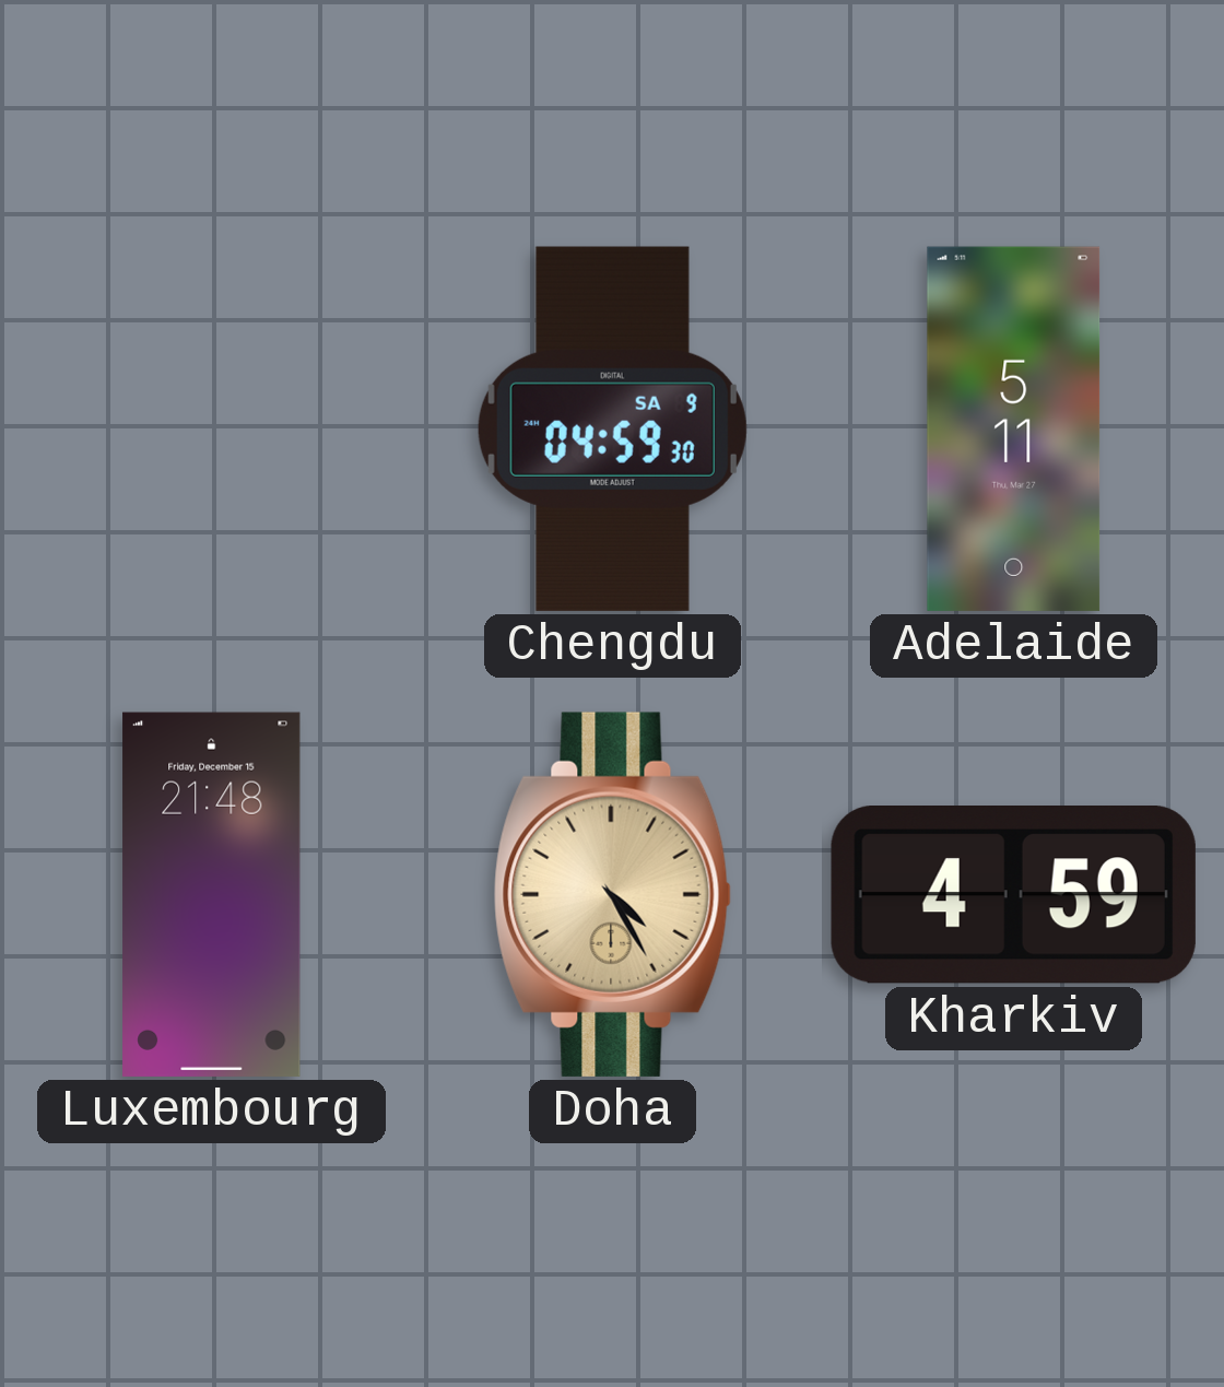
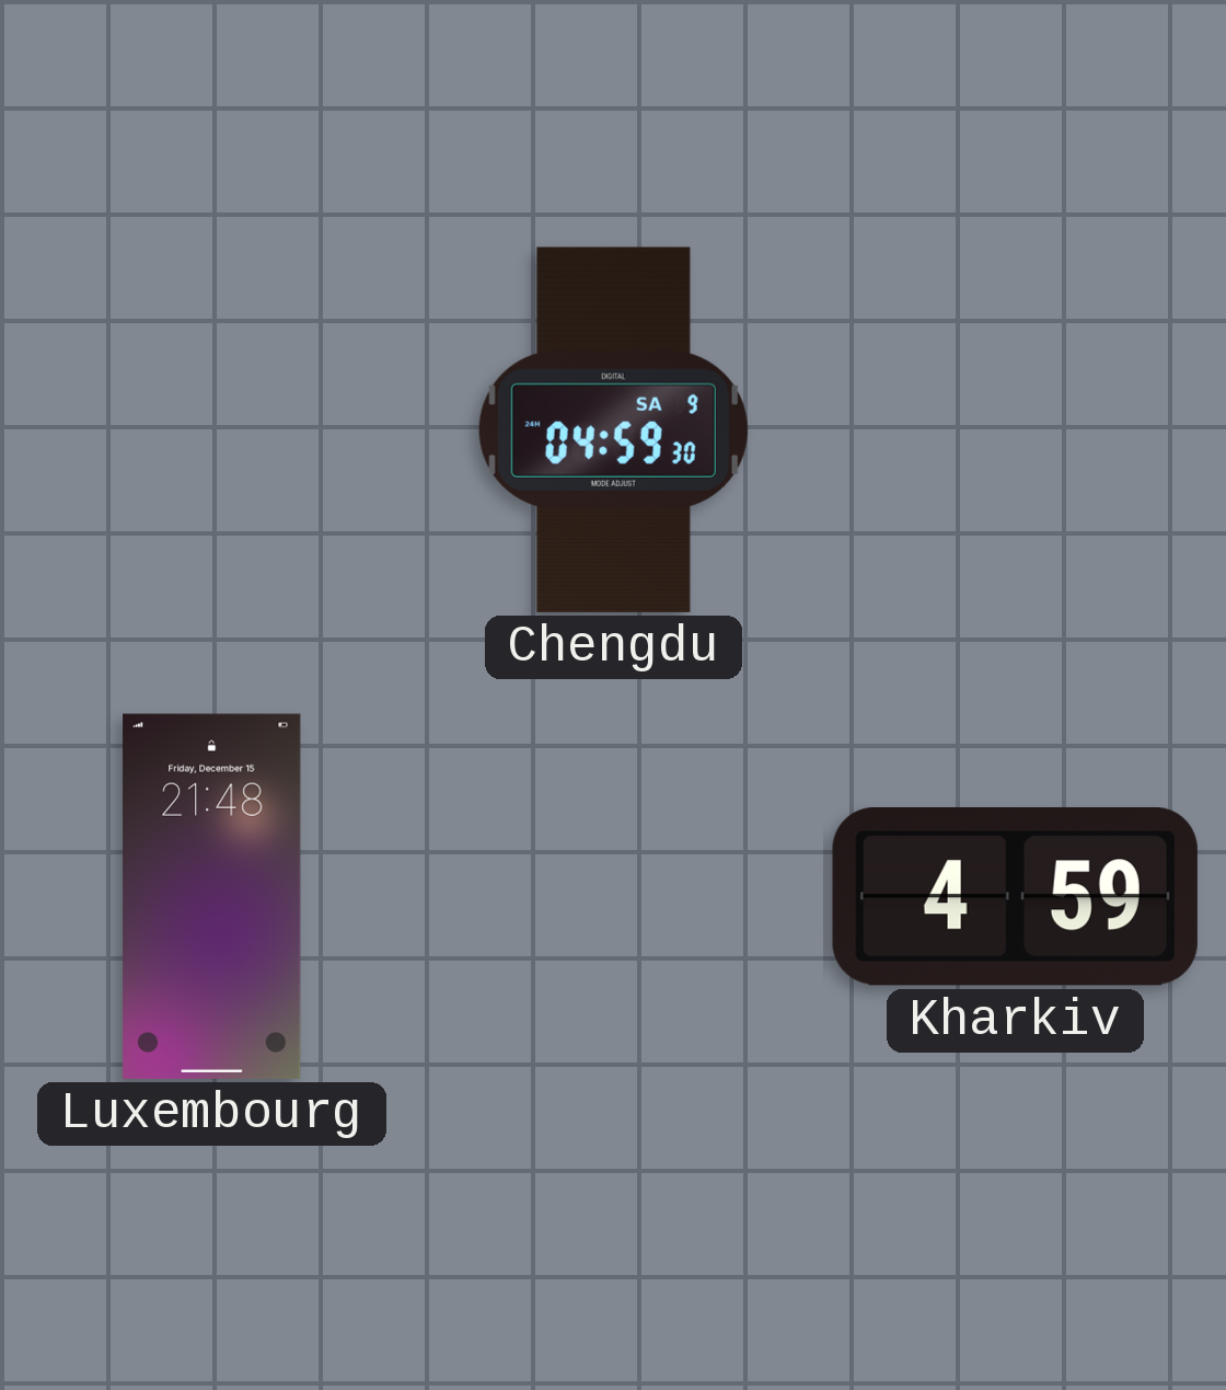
Adelaide: 5:11 -> none (1014, 428)
Doha: 4:25 -> none (612, 894)
